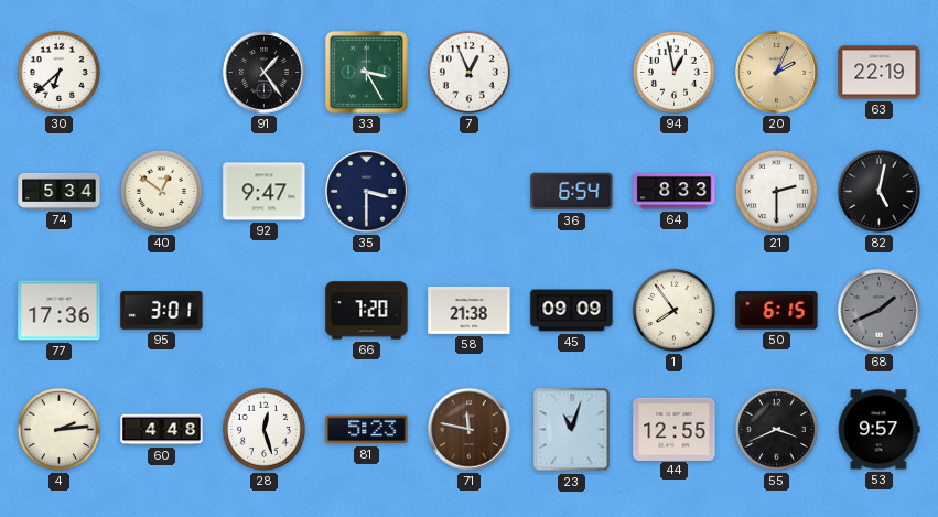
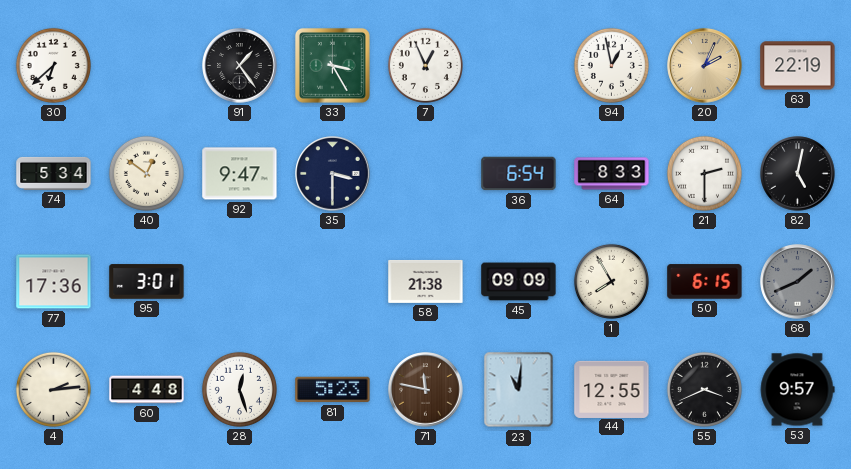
66: 7:20 -> none (367, 311)
1: 7:54 -> 7:55 (611, 281)
23: 11:03 -> 11:01 (519, 390)
